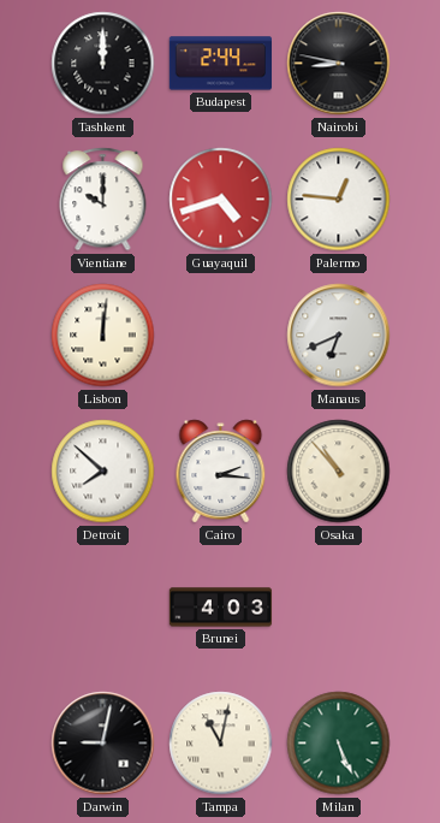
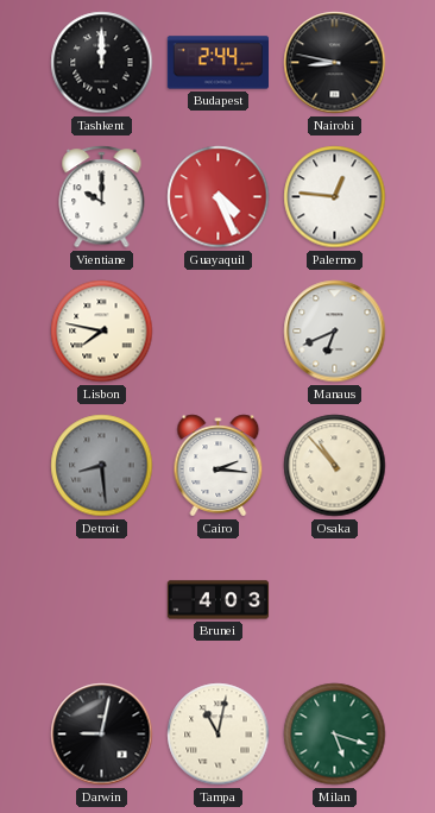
Guayaquil: 4:42 -> 4:26 (219, 197)
Lisbon: 12:01 -> 7:47 (102, 332)
Detroit: 7:52 -> 8:29 (102, 466)
Detroit dial: white -> grey (102, 466)
Milan: 5:26 -> 5:18 (335, 735)
